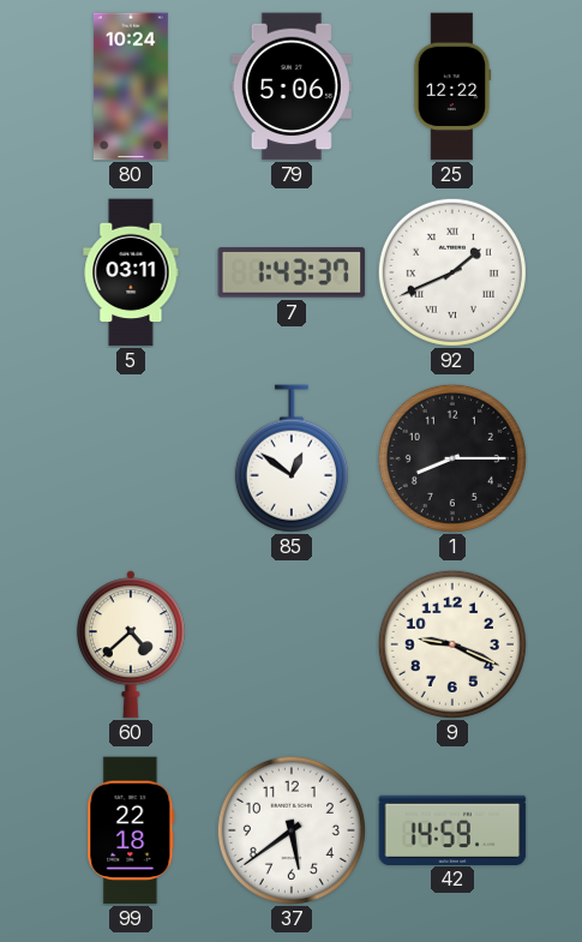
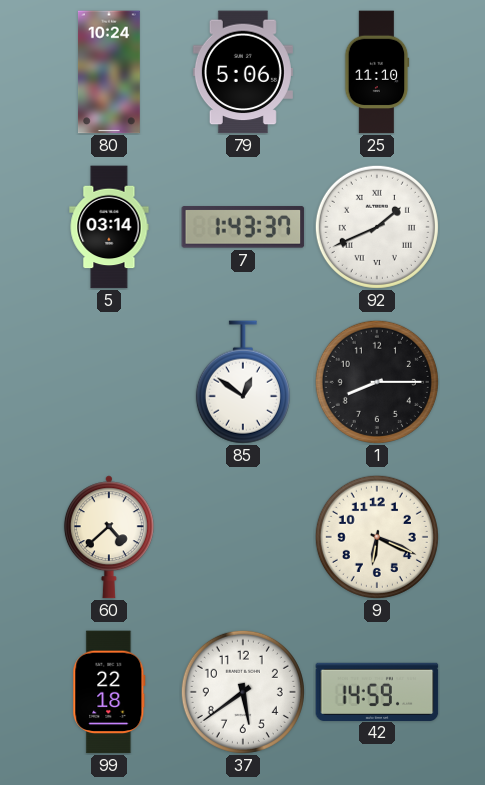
25: 12:22 -> 11:10 (377, 72)
5: 03:11 -> 03:14 (109, 227)
9: 9:19 -> 6:19 (377, 537)
